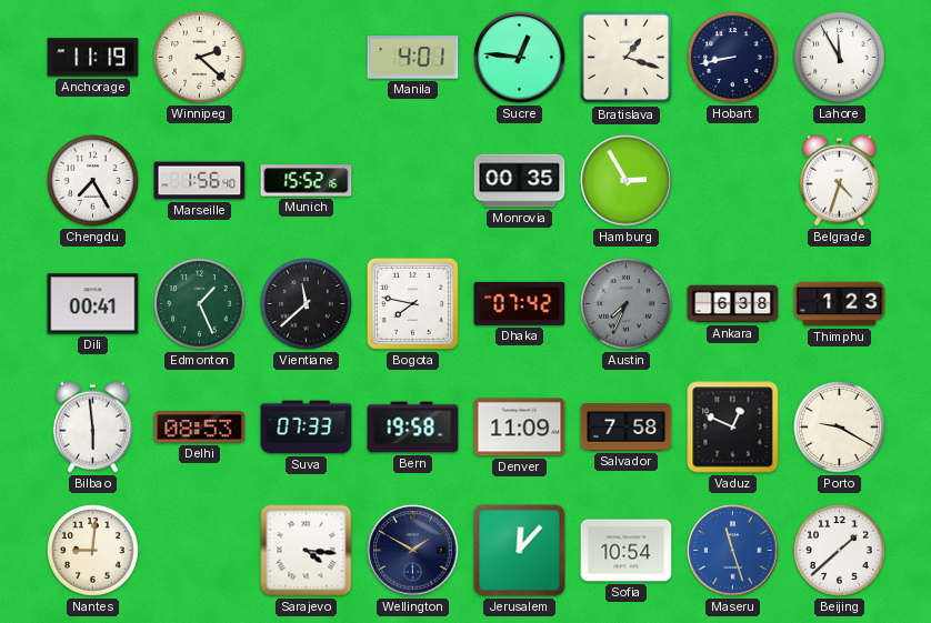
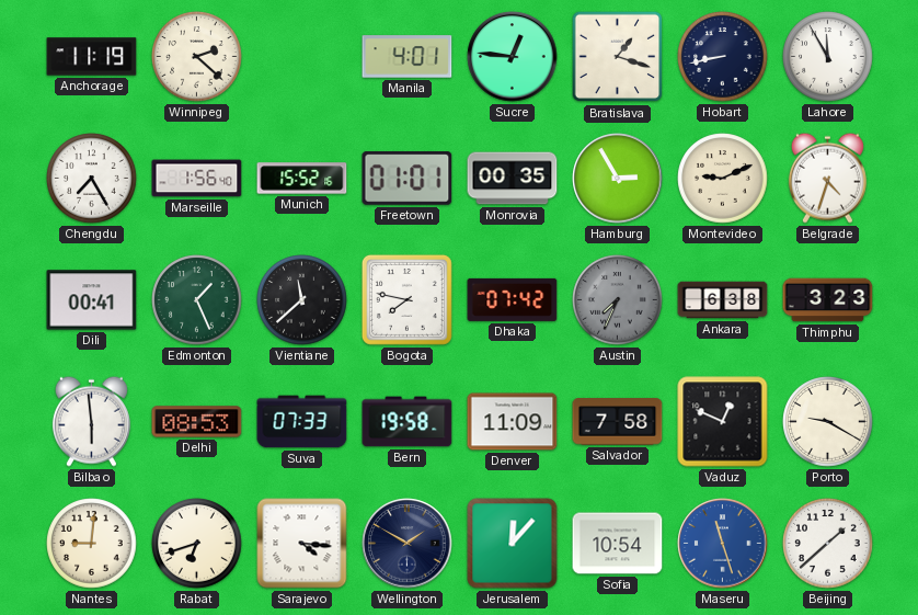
Freetown: none -> 01:01 (408, 179)
Montevideo: none -> 9:11 (723, 179)
Thimphu: 1:23 -> 3:23 (828, 300)
Rabat: none -> 6:42 (197, 544)
